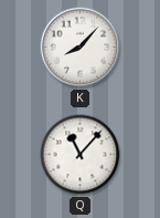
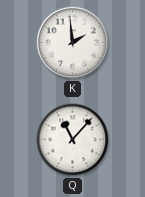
K: 8:07 -> 1:59 (73, 43)
